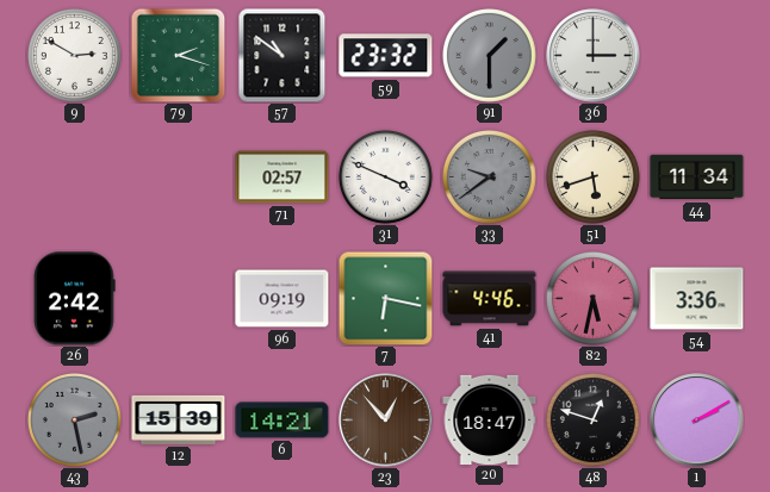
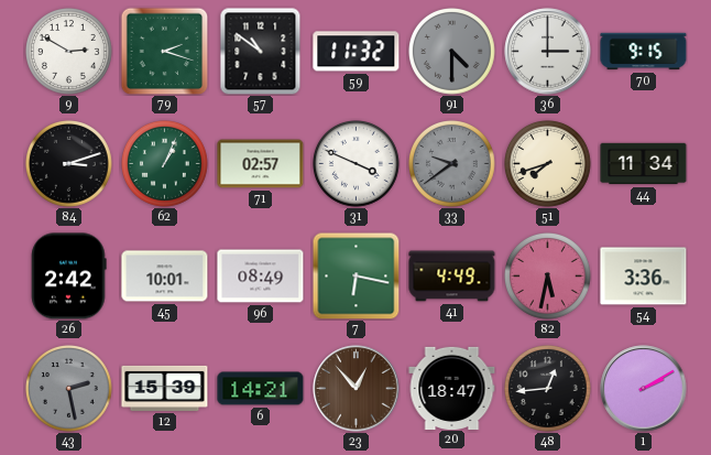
59: 23:32 -> 11:32 (357, 52)
91: 1:30 -> 4:30 (452, 52)
70: none -> 9:15 (644, 52)
84: none -> 3:12 (69, 164)
62: none -> 1:04 (165, 164)
51: 5:42 -> 7:42 (548, 164)
45: none -> 10:01 (165, 277)
96: 09:19 -> 08:49 (261, 277)
41: 4:46 -> 4:49 (452, 277)
48: 12:48 -> 12:44 (548, 389)
